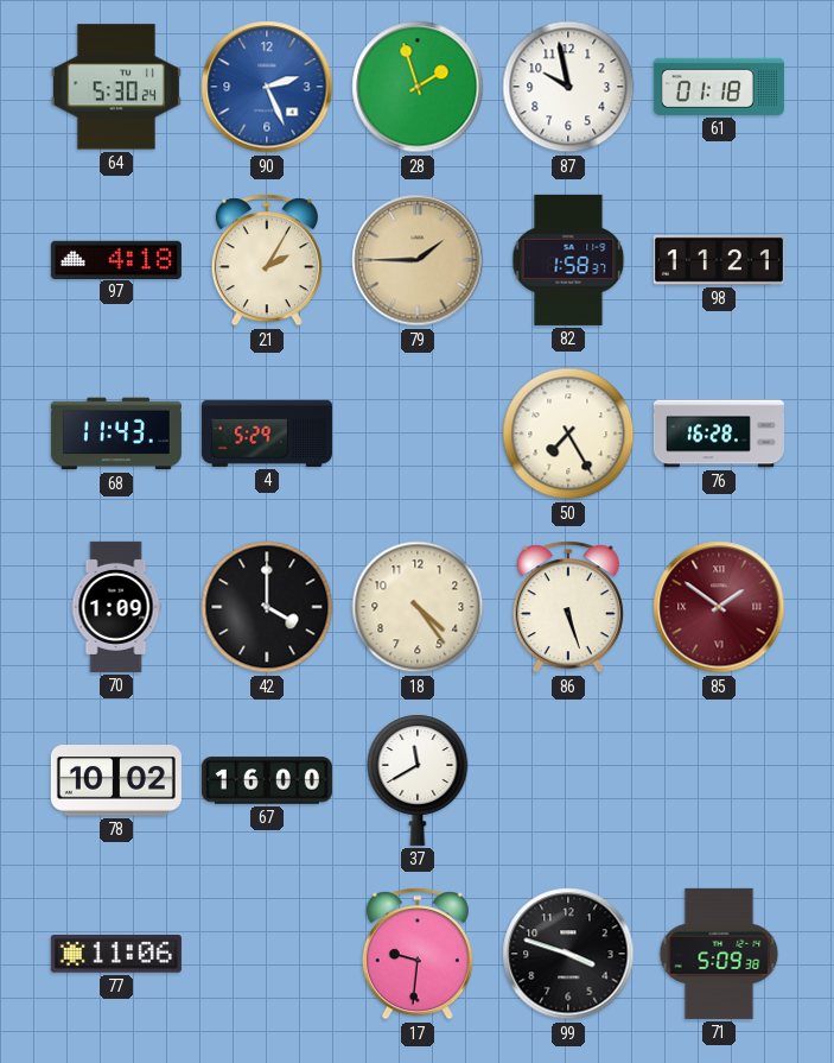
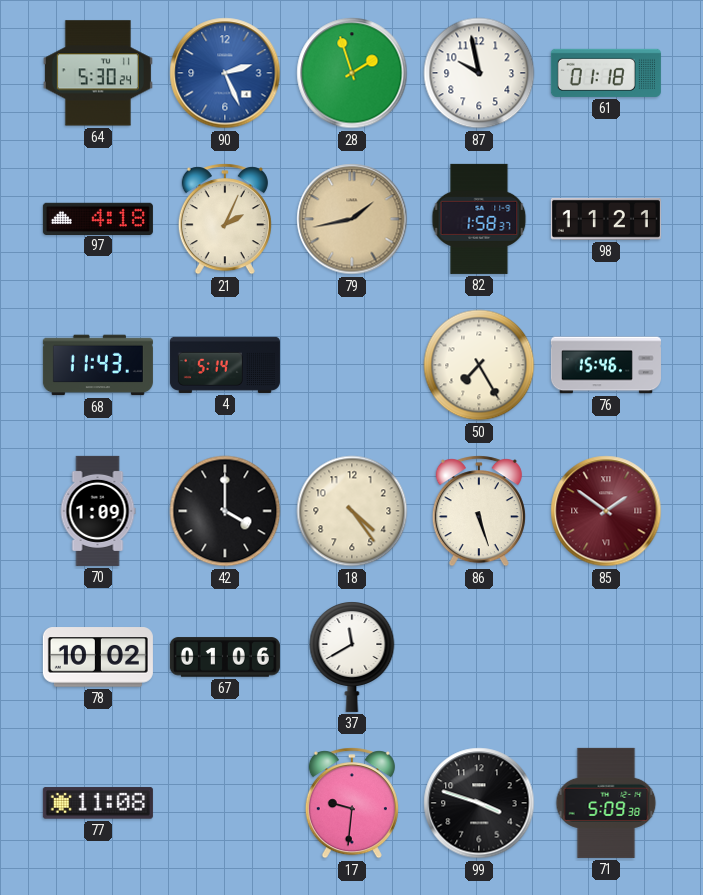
21: 2:05 -> 2:04 (225, 219)
79: 1:45 -> 1:43 (352, 219)
4: 5:29 -> 5:14 (225, 365)
76: 16:28 -> 15:46 (606, 365)
67: 16:00 -> 01:06 (225, 657)
77: 11:06 -> 11:08 (98, 803)
